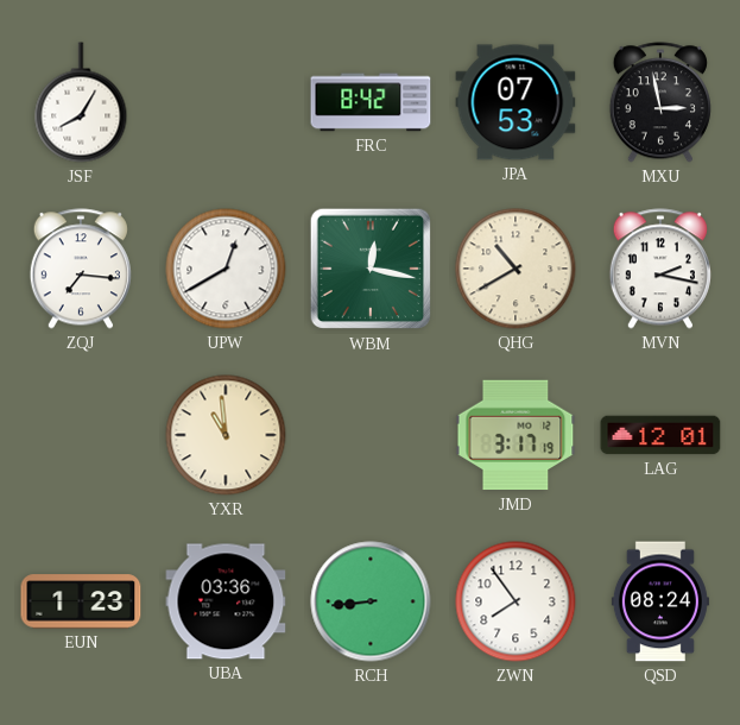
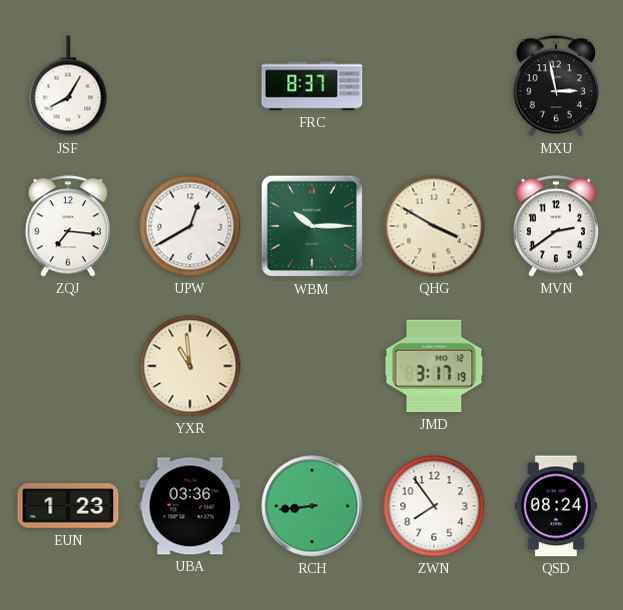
FRC: 8:42 -> 8:37 (312, 86)
JPA: 07:53 -> none (516, 102)
WBM: 12:17 -> 10:15 (312, 226)
QHG: 10:40 -> 3:50 (434, 226)
MVN: 2:17 -> 2:39 (556, 226)
LAG: 12:01 -> none (660, 435)
